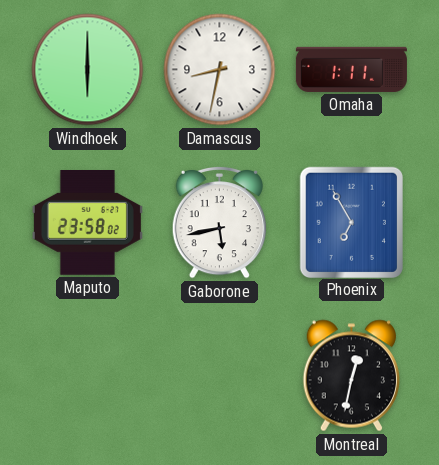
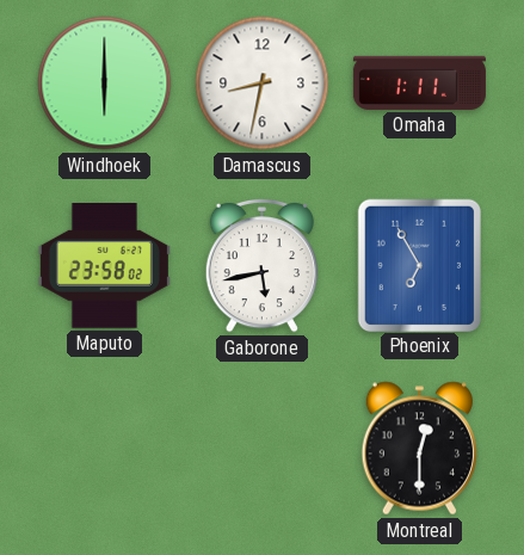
Montreal: 12:32 -> 12:30 (419, 449)
